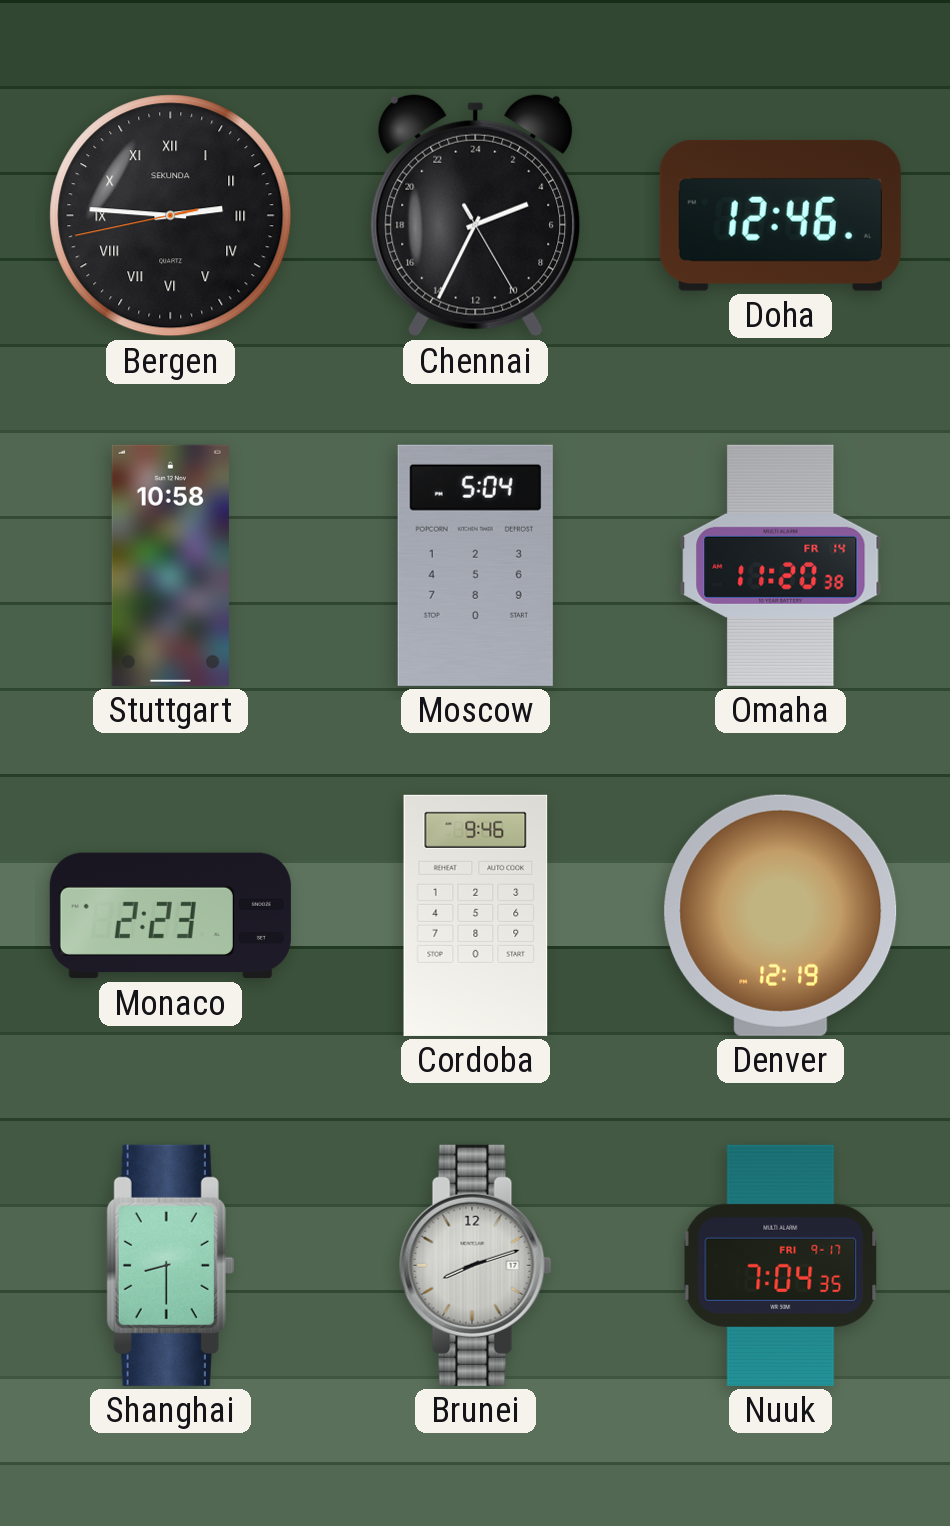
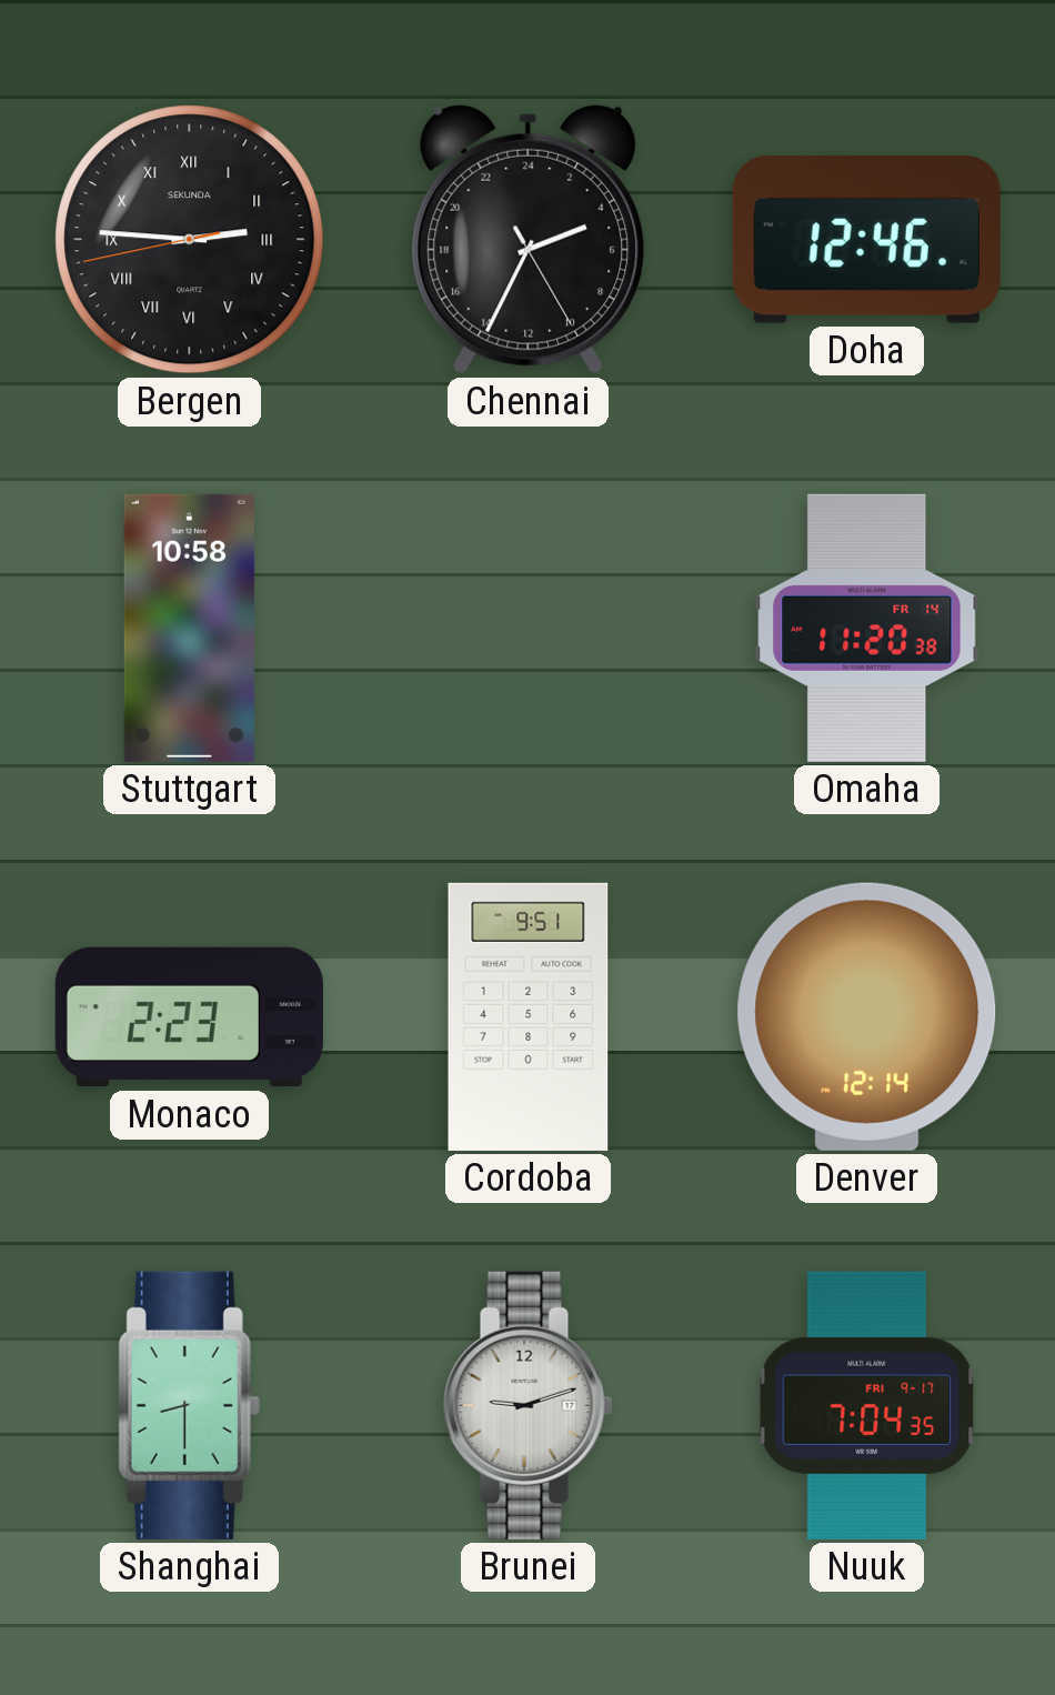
Moscow: 5:04 -> none (475, 565)
Cordoba: 9:46 -> 9:51 (529, 1016)
Denver: 12:19 -> 12:14 (867, 1016)
Brunei: 8:12 -> 9:12 (529, 1405)
